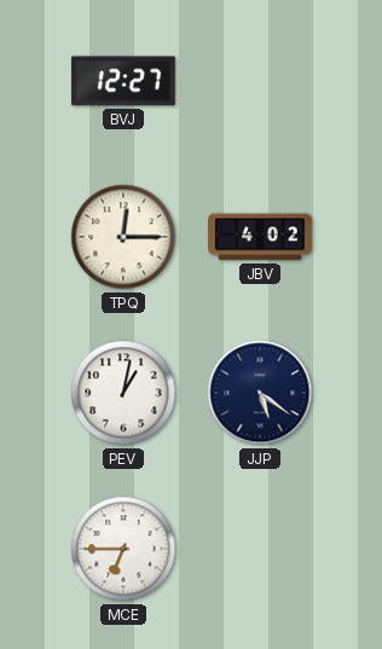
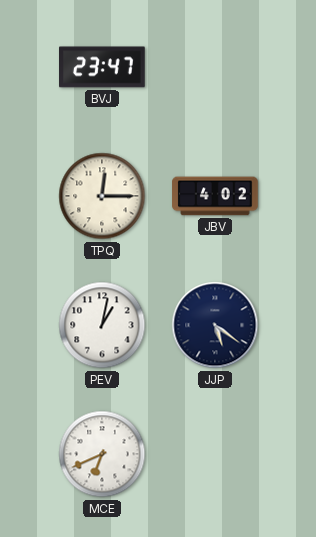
BVJ: 12:27 -> 23:47 (102, 67)
MCE: 6:45 -> 6:41 (102, 454)
